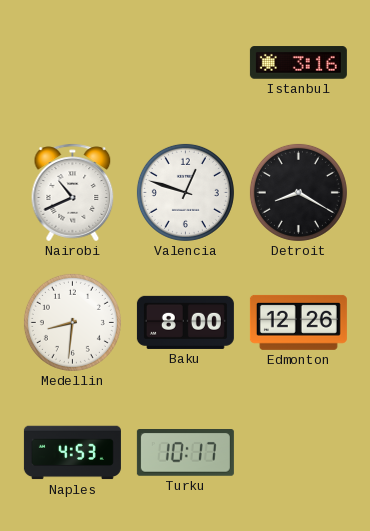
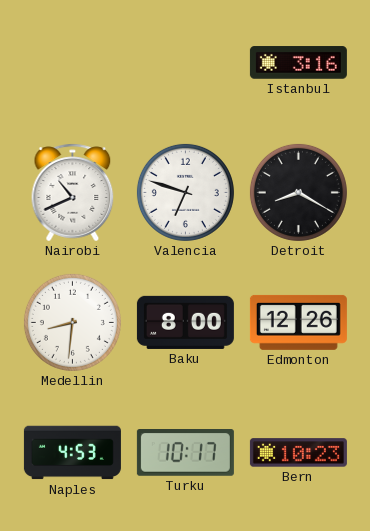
Valencia: 12:48 -> 6:48 (185, 192)
Bern: none -> 10:23 (298, 453)
